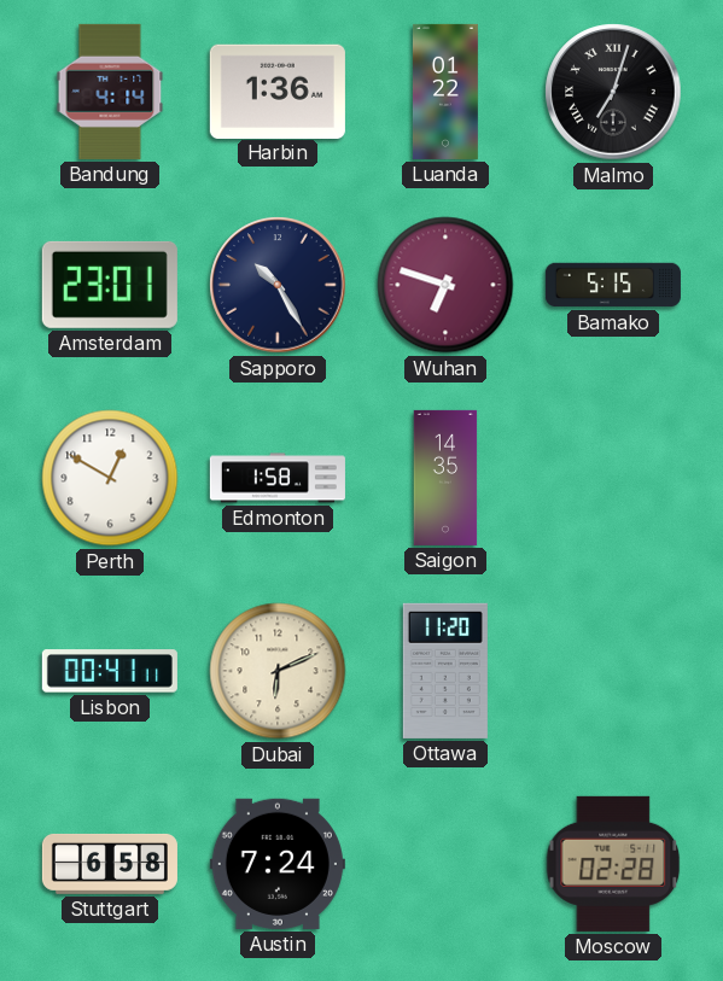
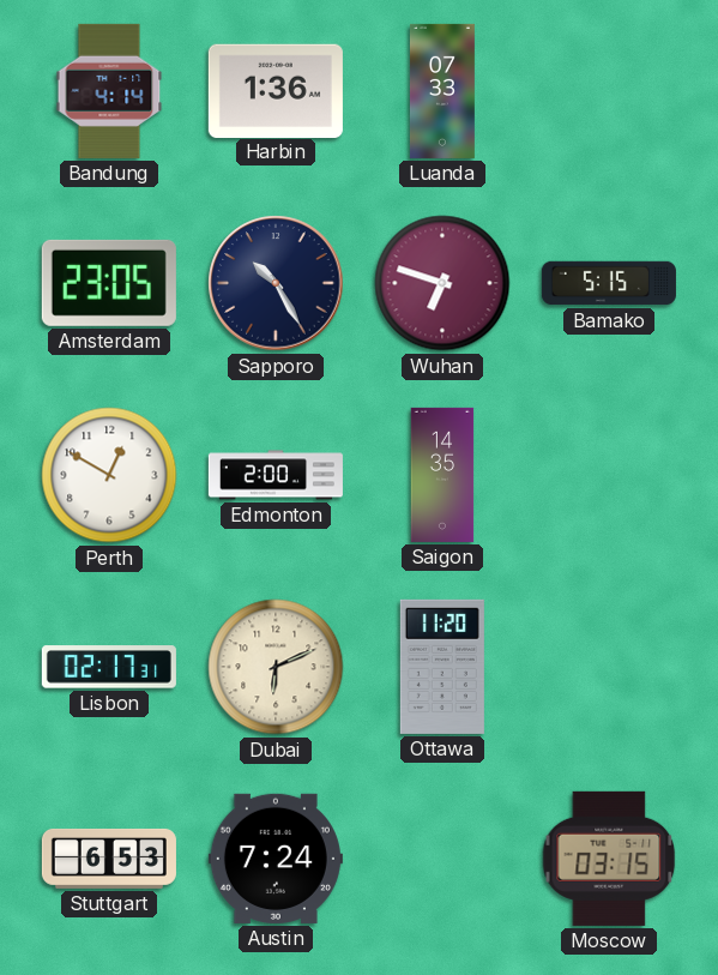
Luanda: 01:22 -> 07:33 (442, 91)
Malmo: 7:03 -> none (613, 92)
Amsterdam: 23:01 -> 23:05 (109, 283)
Edmonton: 1:58 -> 2:00 (276, 475)
Lisbon: 00:41 -> 02:17 (109, 667)
Stuttgart: 6:58 -> 6:53 (109, 859)
Moscow: 02:28 -> 03:15 (609, 859)
